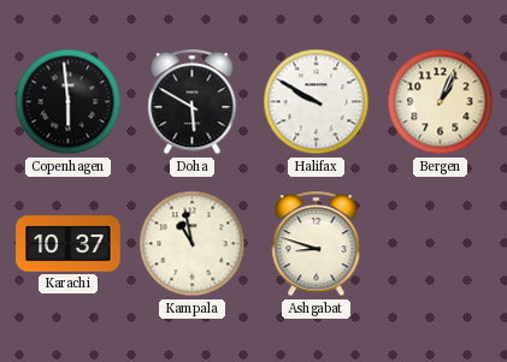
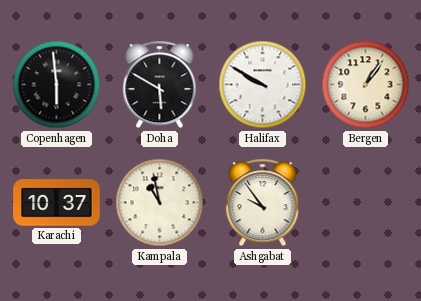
Bergen: 1:04 -> 1:06 (366, 85)
Ashgabat: 8:48 -> 9:54 (263, 203)
